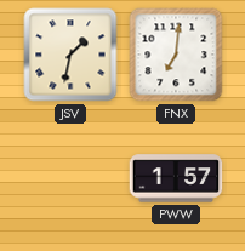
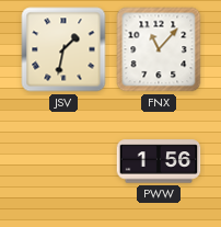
FNX: 7:01 -> 11:07 (159, 49)
PWW: 1:57 -> 1:56 (159, 161)
